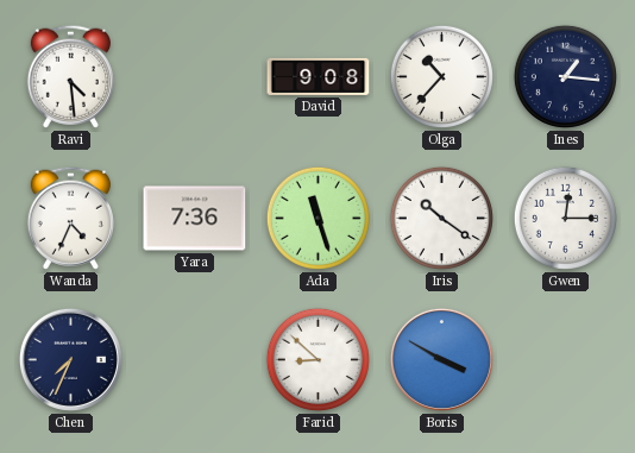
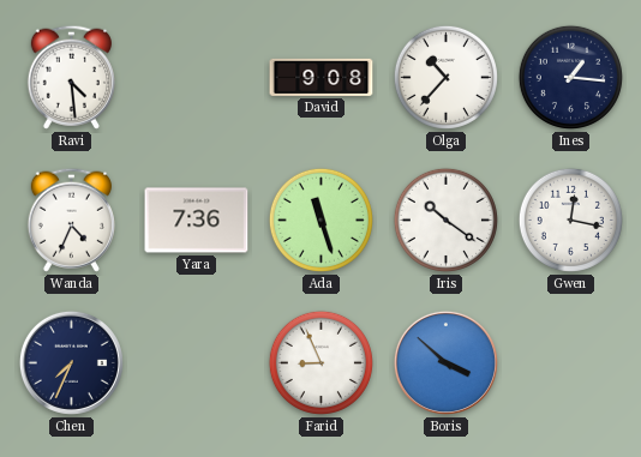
Gwen: 12:15 -> 12:17 (570, 220)
Farid: 8:52 -> 8:56 (320, 362)
Boris: 3:50 -> 3:52 (445, 362)
